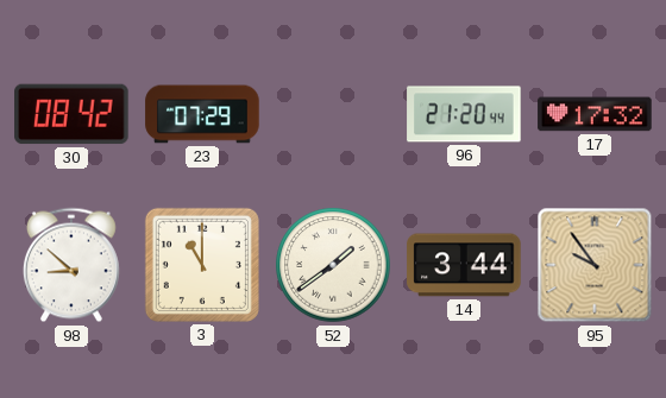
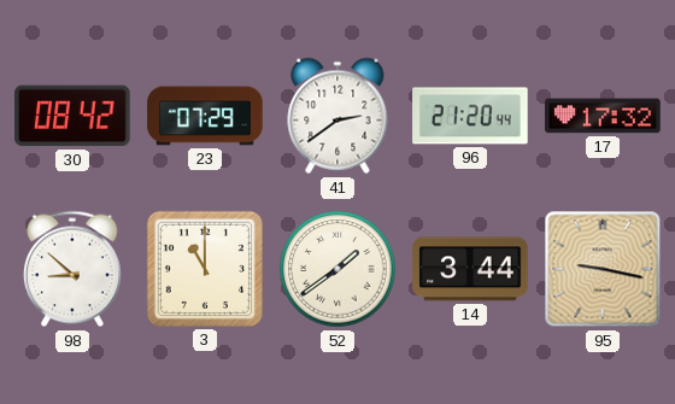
41: none -> 2:39 (337, 116)
95: 9:54 -> 9:17 (603, 269)
